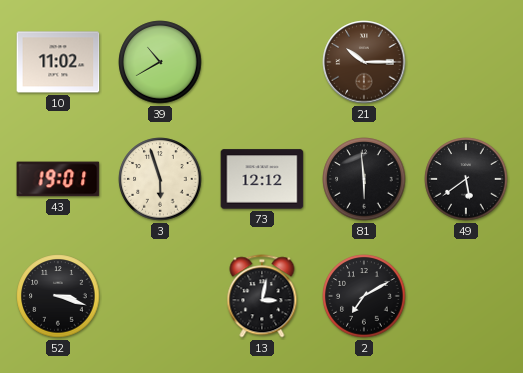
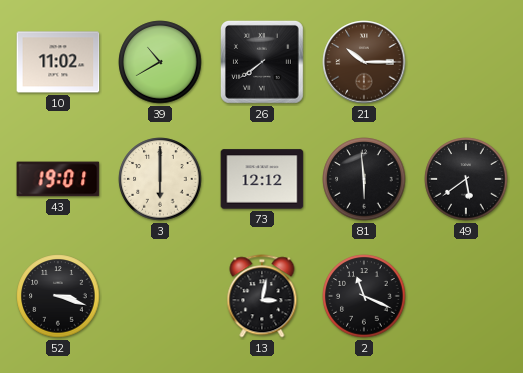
26: none -> 7:39 (262, 62)
3: 5:57 -> 6:00 (160, 179)
2: 7:10 -> 11:19 (364, 296)
